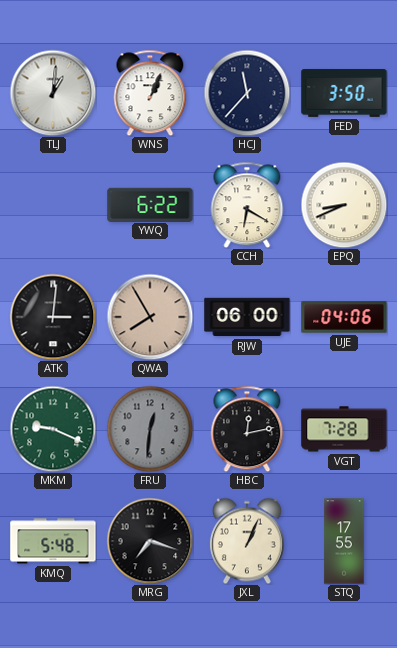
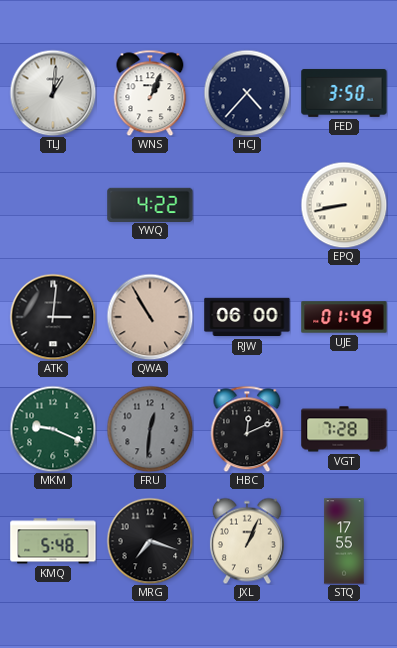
HCJ: 11:37 -> 4:37 (247, 93)
YWQ: 6:22 -> 4:22 (150, 204)
CCH: 6:20 -> none (247, 205)
EPQ: 8:41 -> 8:43 (344, 205)
QWA: 7:55 -> 10:55 (150, 317)
UJE: 04:06 -> 01:49 (344, 317)
HBC: 12:13 -> 12:11 (247, 429)
